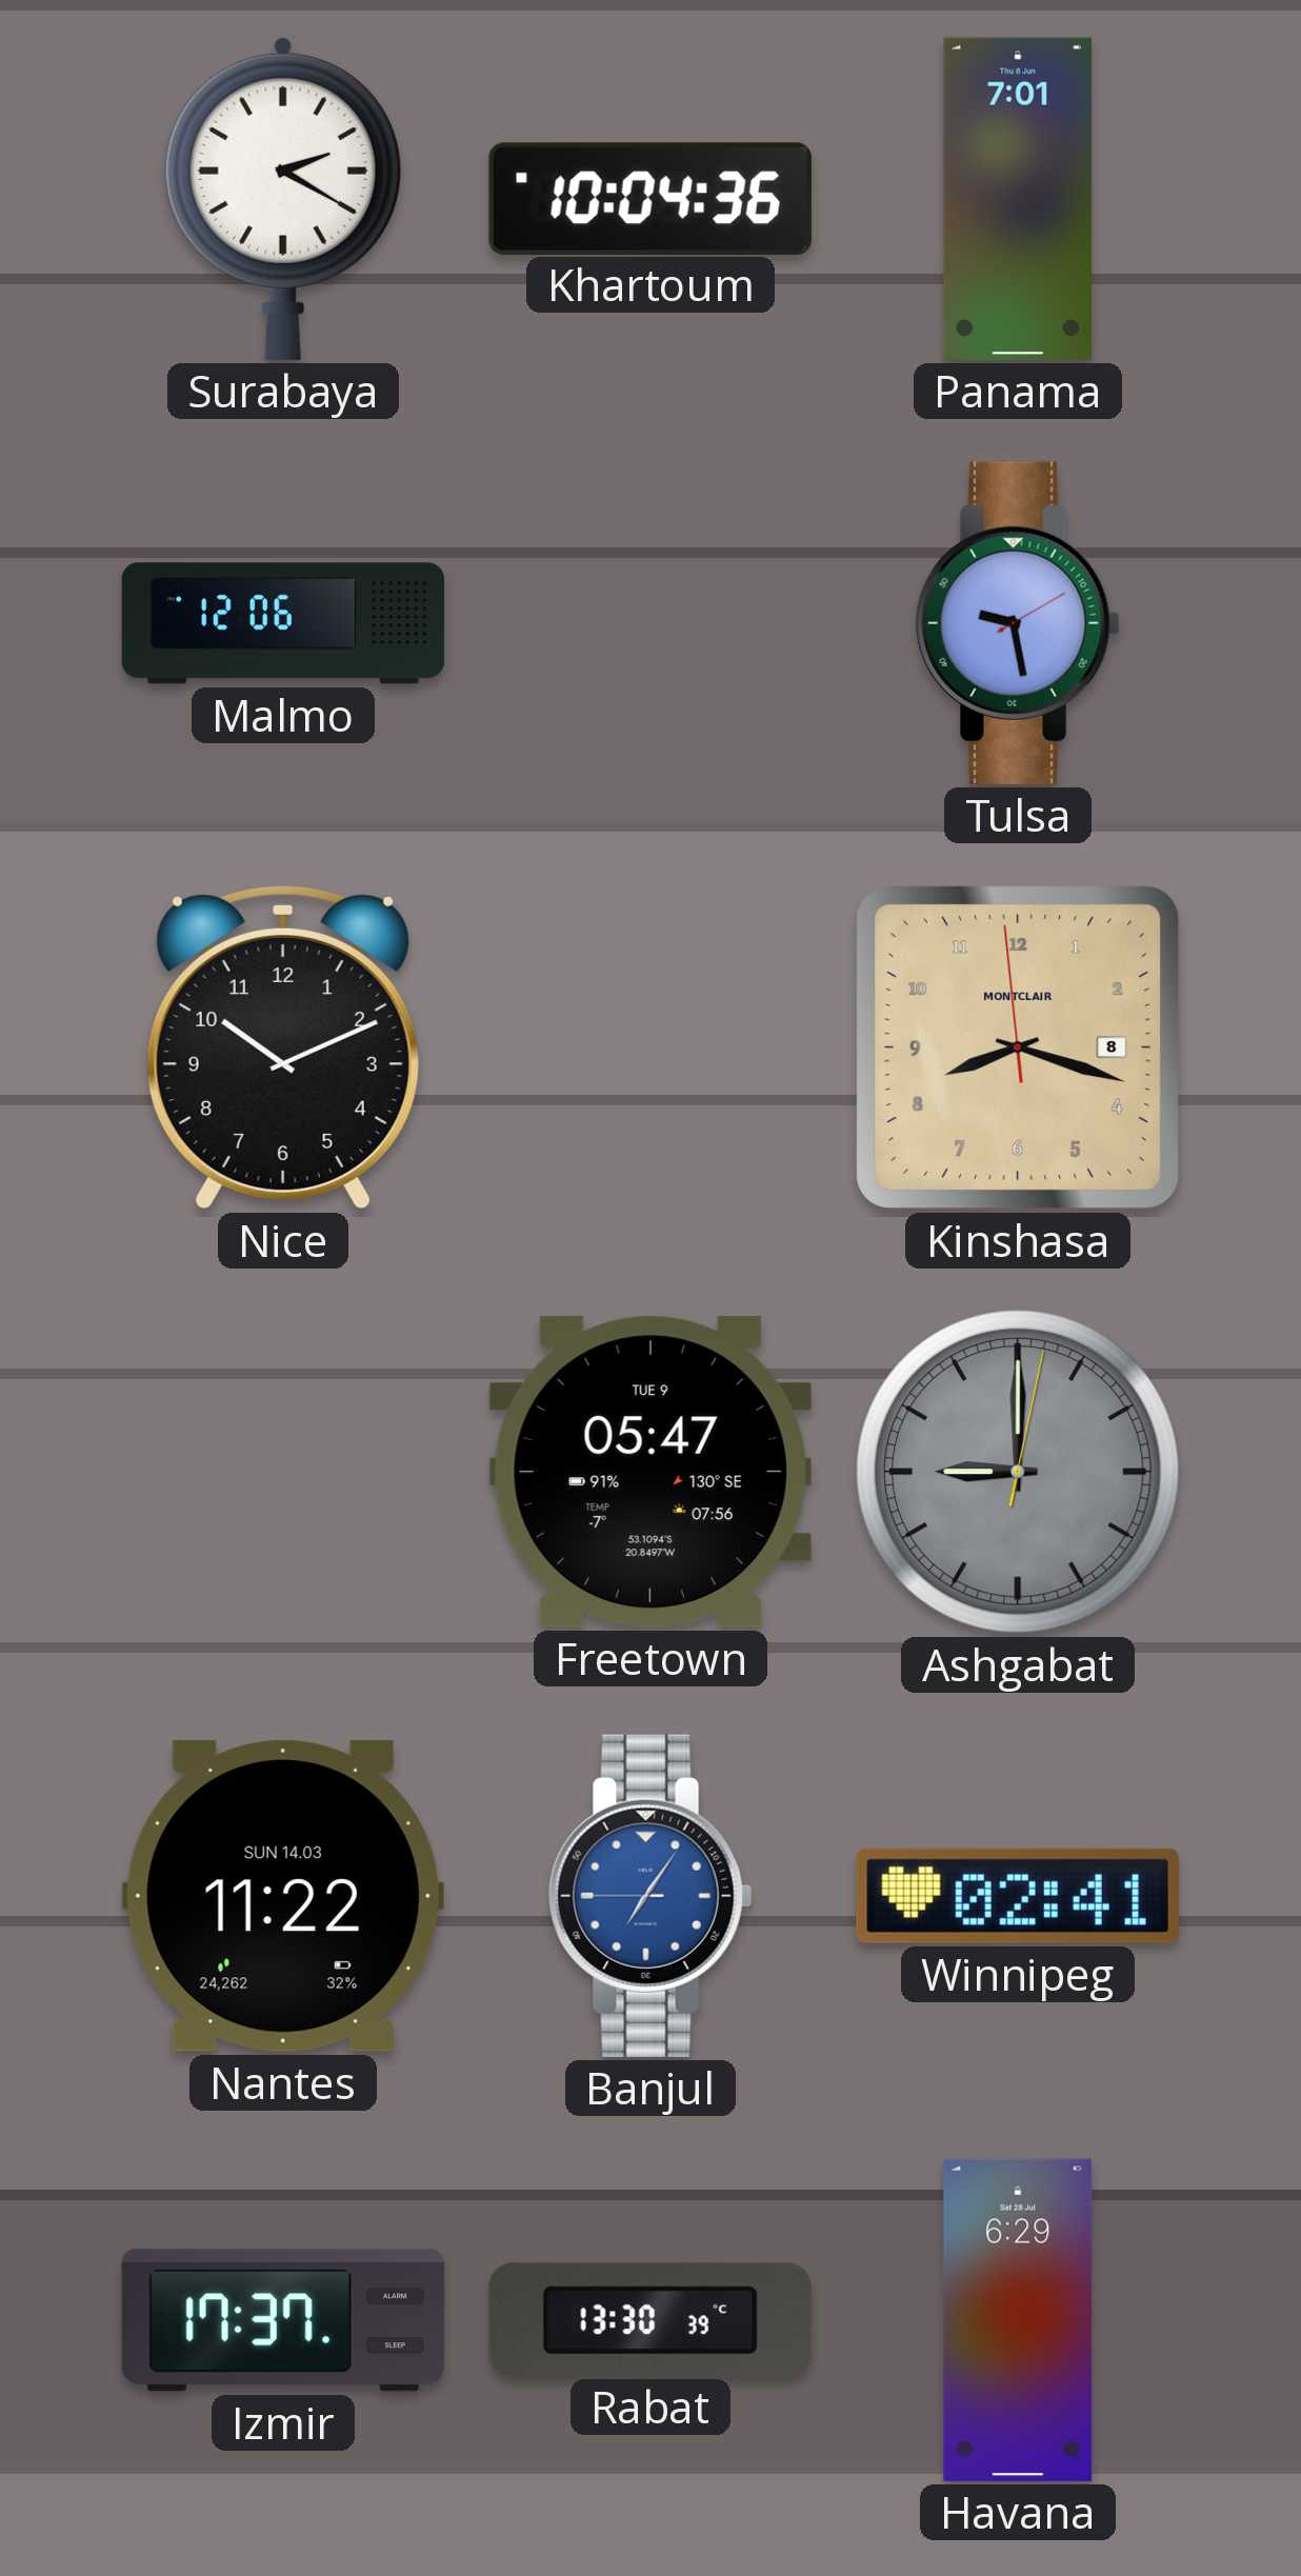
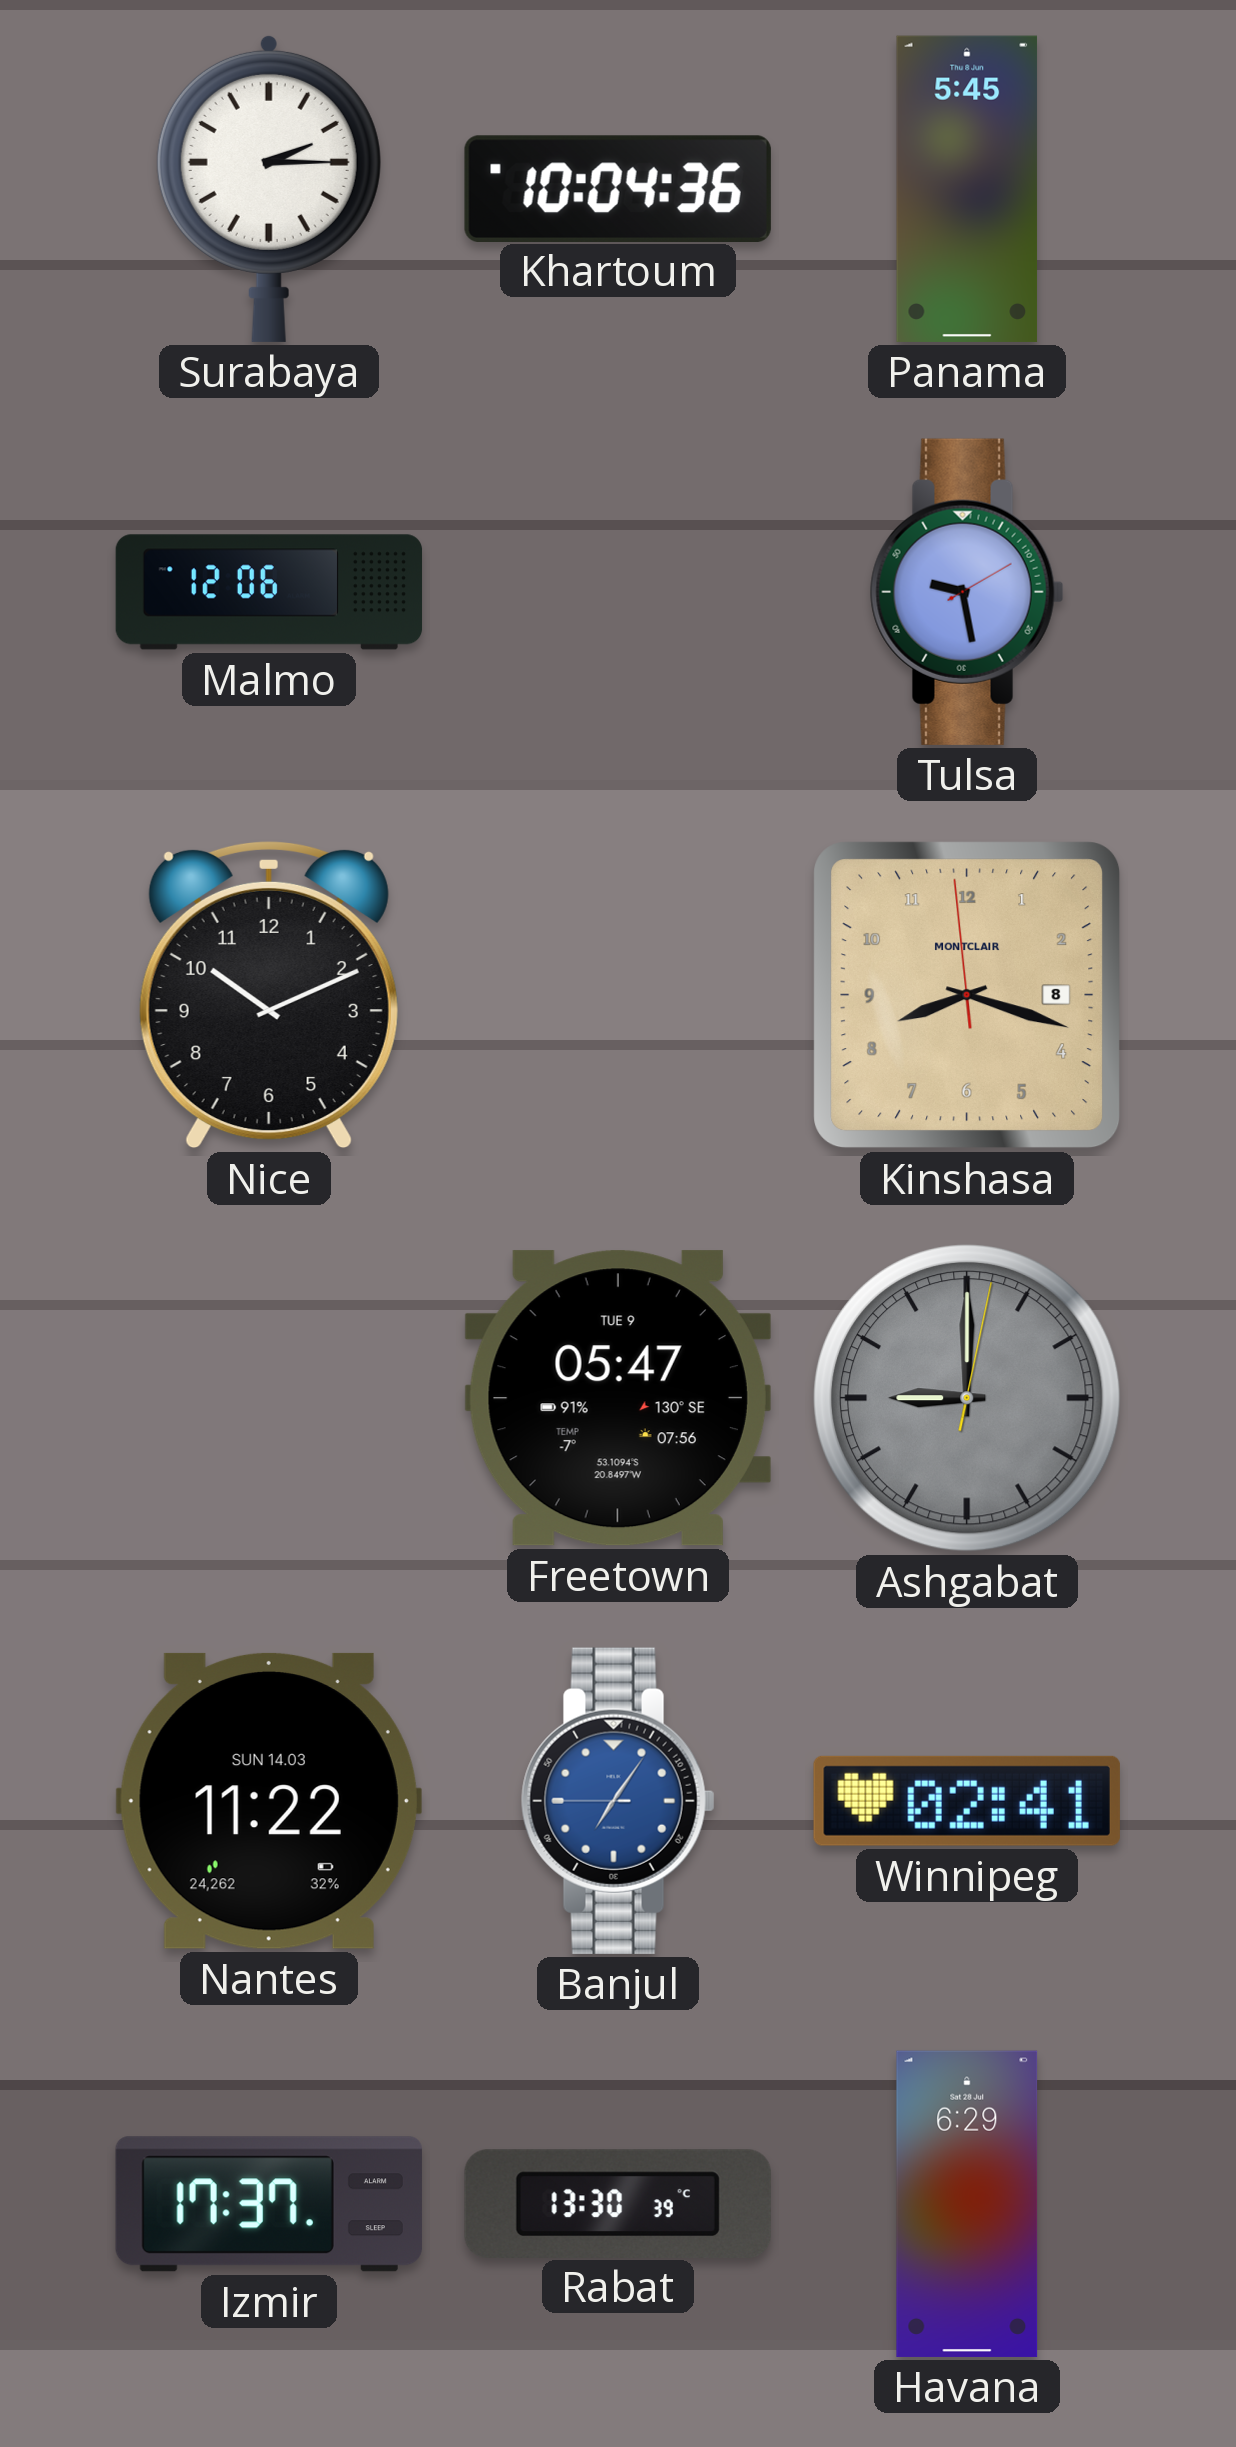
Surabaya: 2:20 -> 2:15 (269, 188)
Panama: 7:01 -> 5:45 (967, 189)
